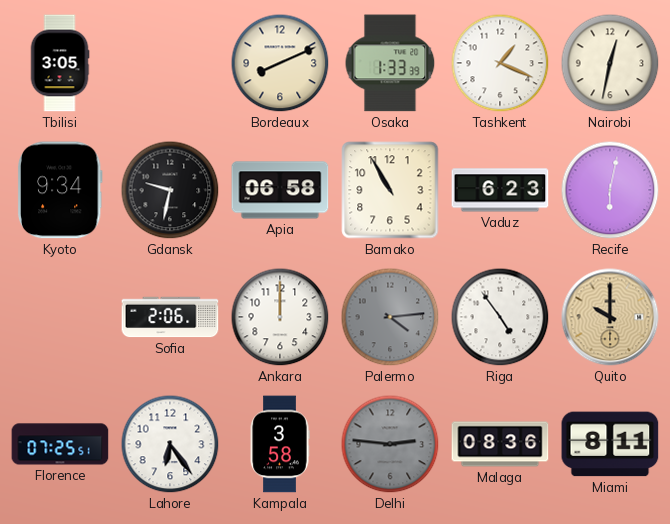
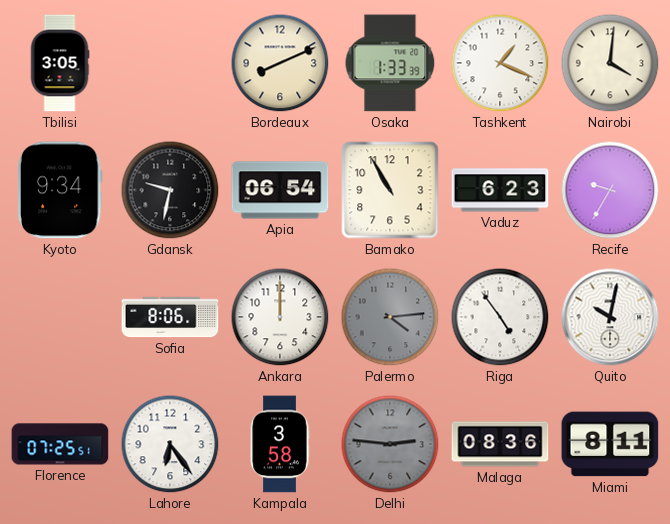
Nairobi: 12:32 -> 4:01 (610, 63)
Apia: 06:58 -> 06:54 (280, 190)
Recife: 6:02 -> 9:35 (610, 190)
Sofia: 2:06 -> 8:06 (170, 317)
Quito: 10:00 -> 10:02 (610, 317)
Quito dial: champagne -> white (610, 317)
